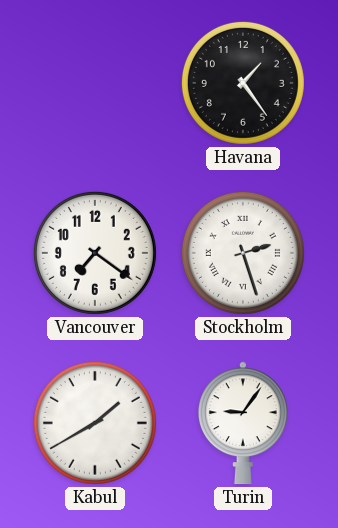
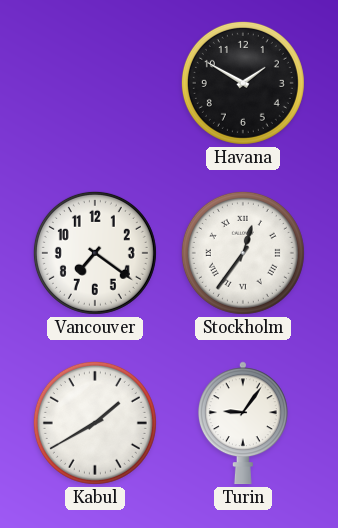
Havana: 1:24 -> 1:50 (243, 83)
Stockholm: 2:27 -> 12:36 (243, 253)
